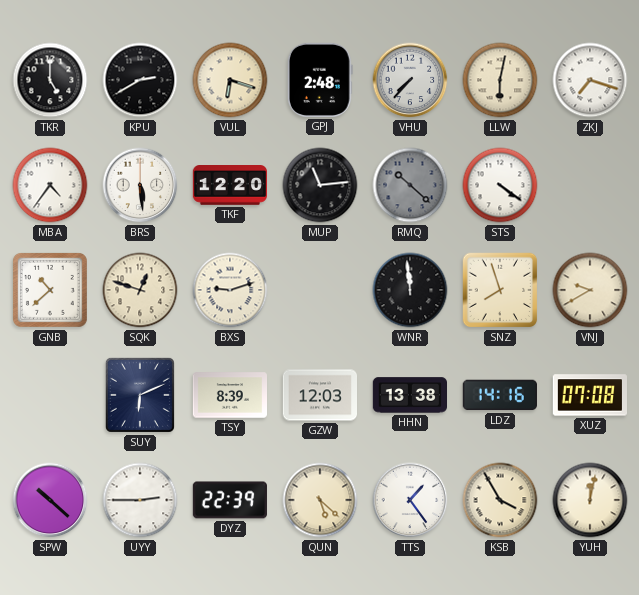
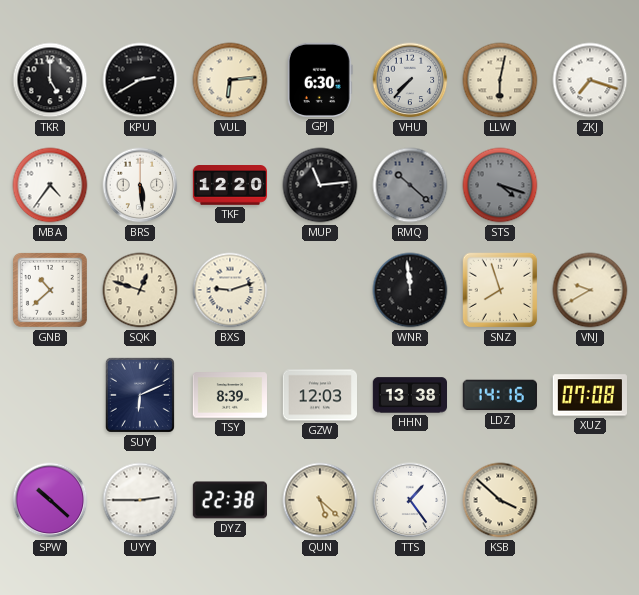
VUL: 6:18 -> 6:14 (230, 80)
GPJ: 2:48 -> 6:30 (320, 80)
STS: 4:21 -> 4:18 (500, 185)
STS dial: white -> grey (500, 185)
DYZ: 22:39 -> 22:38 (230, 500)
KSB: 3:55 -> 3:52 (500, 500)
YUH: 12:02 -> none (590, 500)
